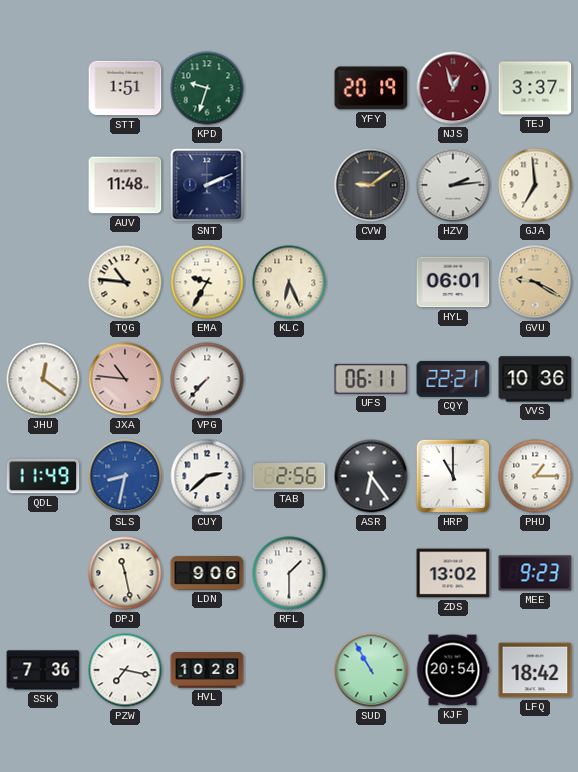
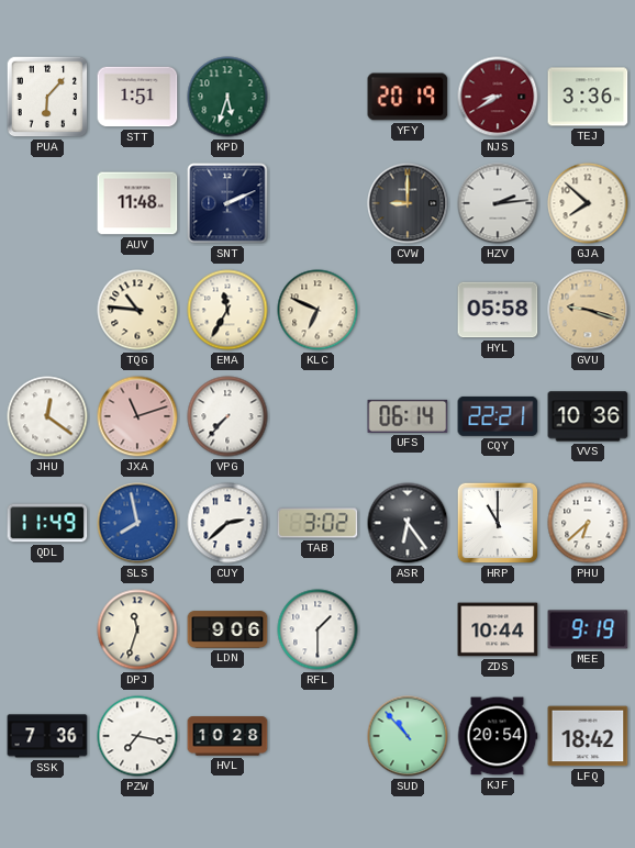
PUA: none -> 6:07 (47, 97)
KPD: 9:33 -> 5:33 (227, 97)
NJS: 12:57 -> 8:40 (498, 97)
TEJ: 3:37 -> 3:36 (588, 97)
CVW: 9:09 -> 9:00 (408, 203)
GJA: 6:59 -> 7:52 (588, 203)
EMA: 9:35 -> 11:35 (227, 310)
KLC: 6:26 -> 6:49 (317, 310)
HYL: 06:01 -> 05:58 (498, 310)
GVU: 9:20 -> 9:18 (588, 310)
JXA: 10:46 -> 11:12 (137, 416)
UFS: 06:11 -> 06:14 (408, 416)
SLS: 8:32 -> 7:58 (137, 523)
TAB: 2:56 -> 3:02 (317, 523)
PHU: 1:15 -> 6:38 (588, 523)
DPJ: 11:28 -> 11:33 (137, 629)
ZDS: 13:02 -> 10:44 (498, 629)
MEE: 9:23 -> 9:19 (588, 629)
SUD: 10:55 -> 10:53 (408, 736)
